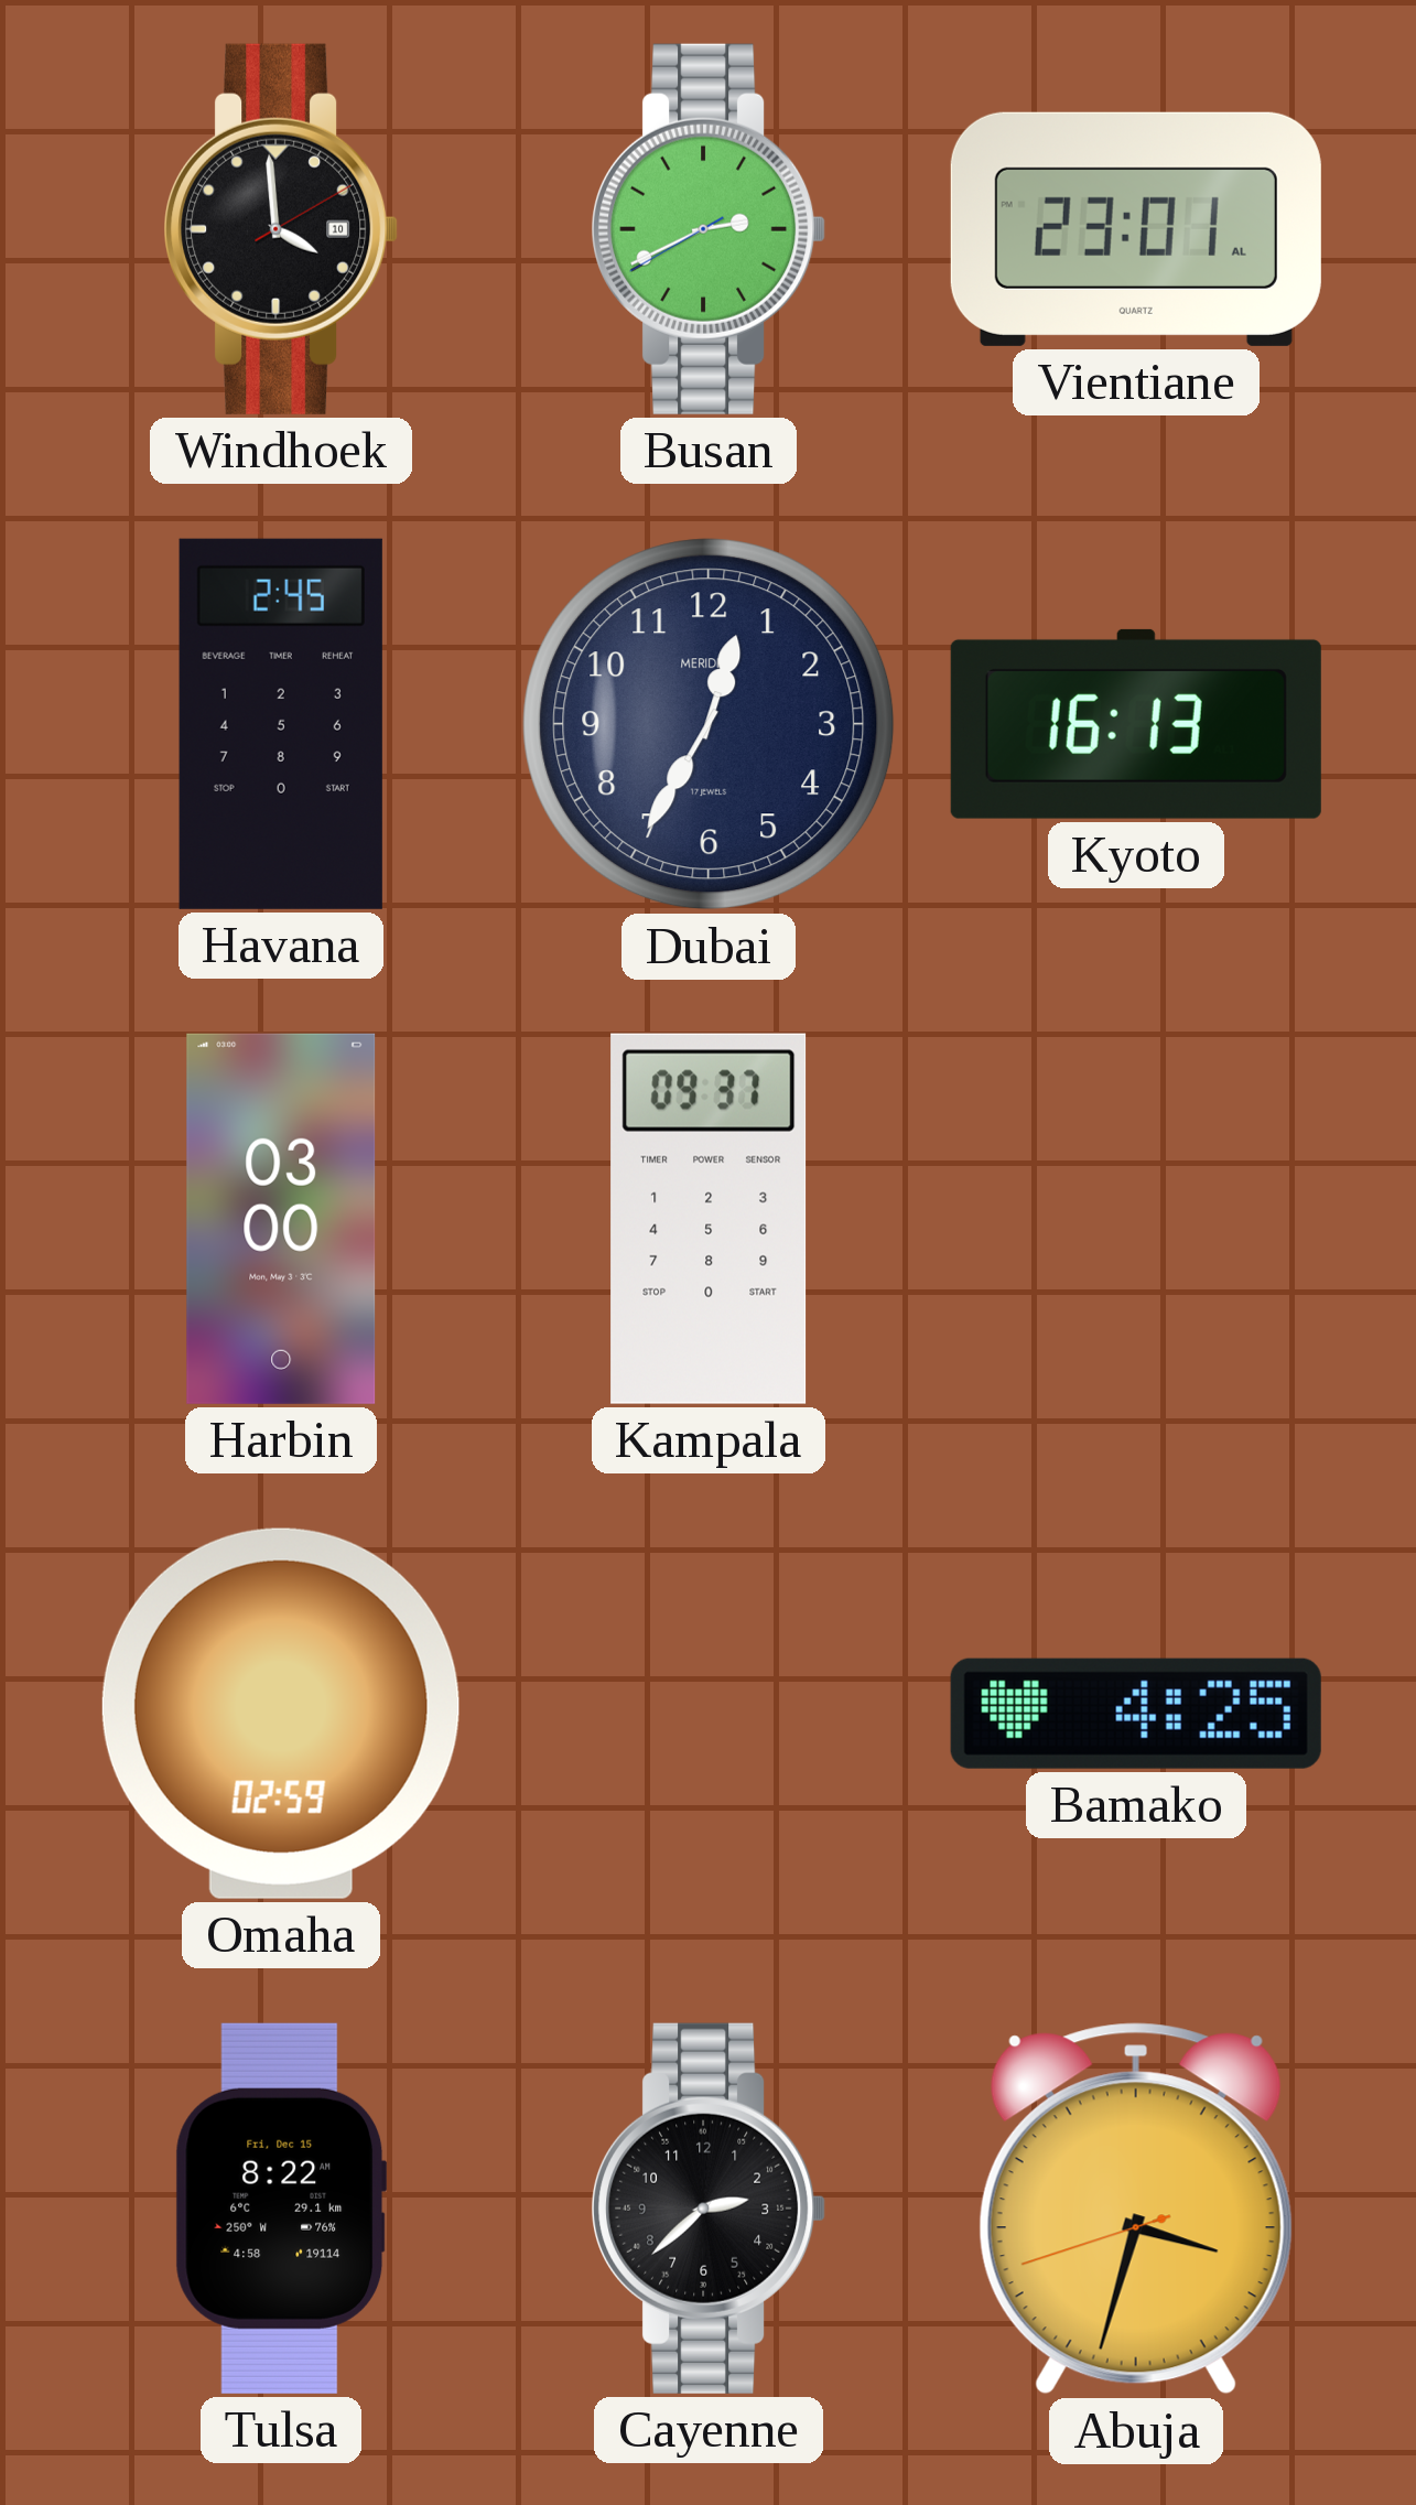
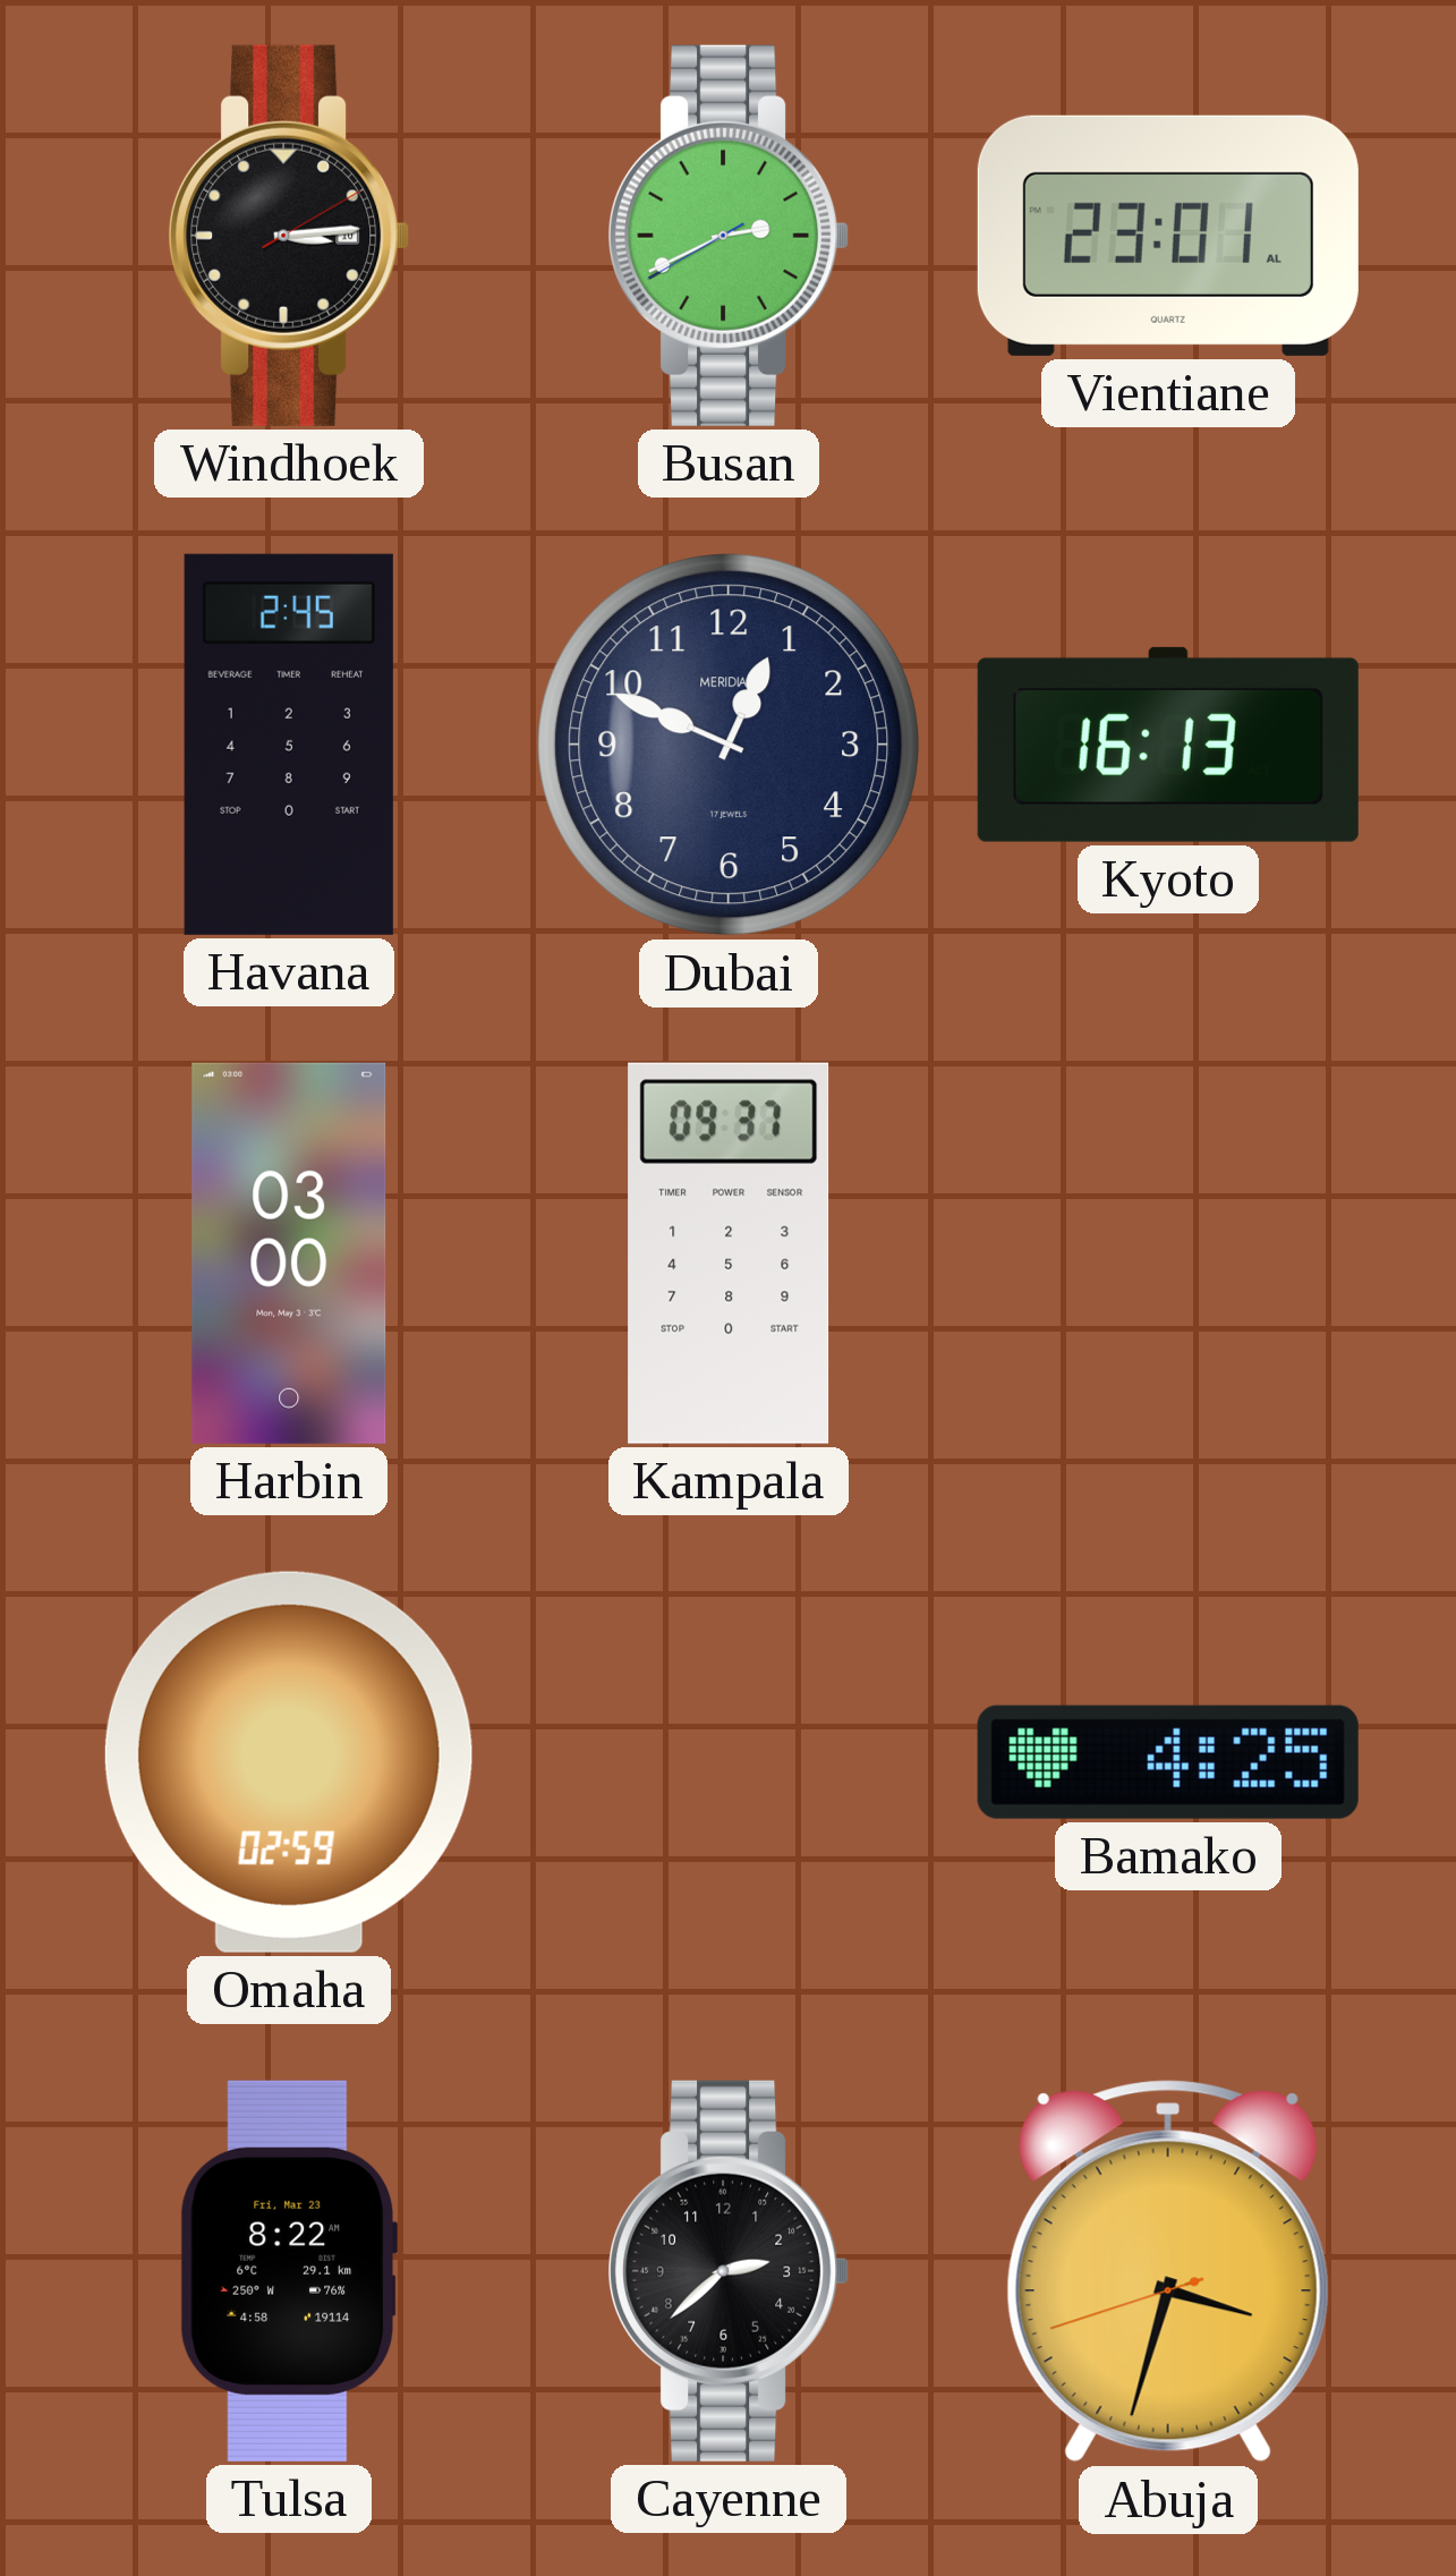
Windhoek: 3:59 -> 3:14 (289, 236)
Dubai: 12:35 -> 12:49 (729, 745)
Tulsa date: Fri, Dec 15 -> Fri, Mar 23 (289, 2271)
